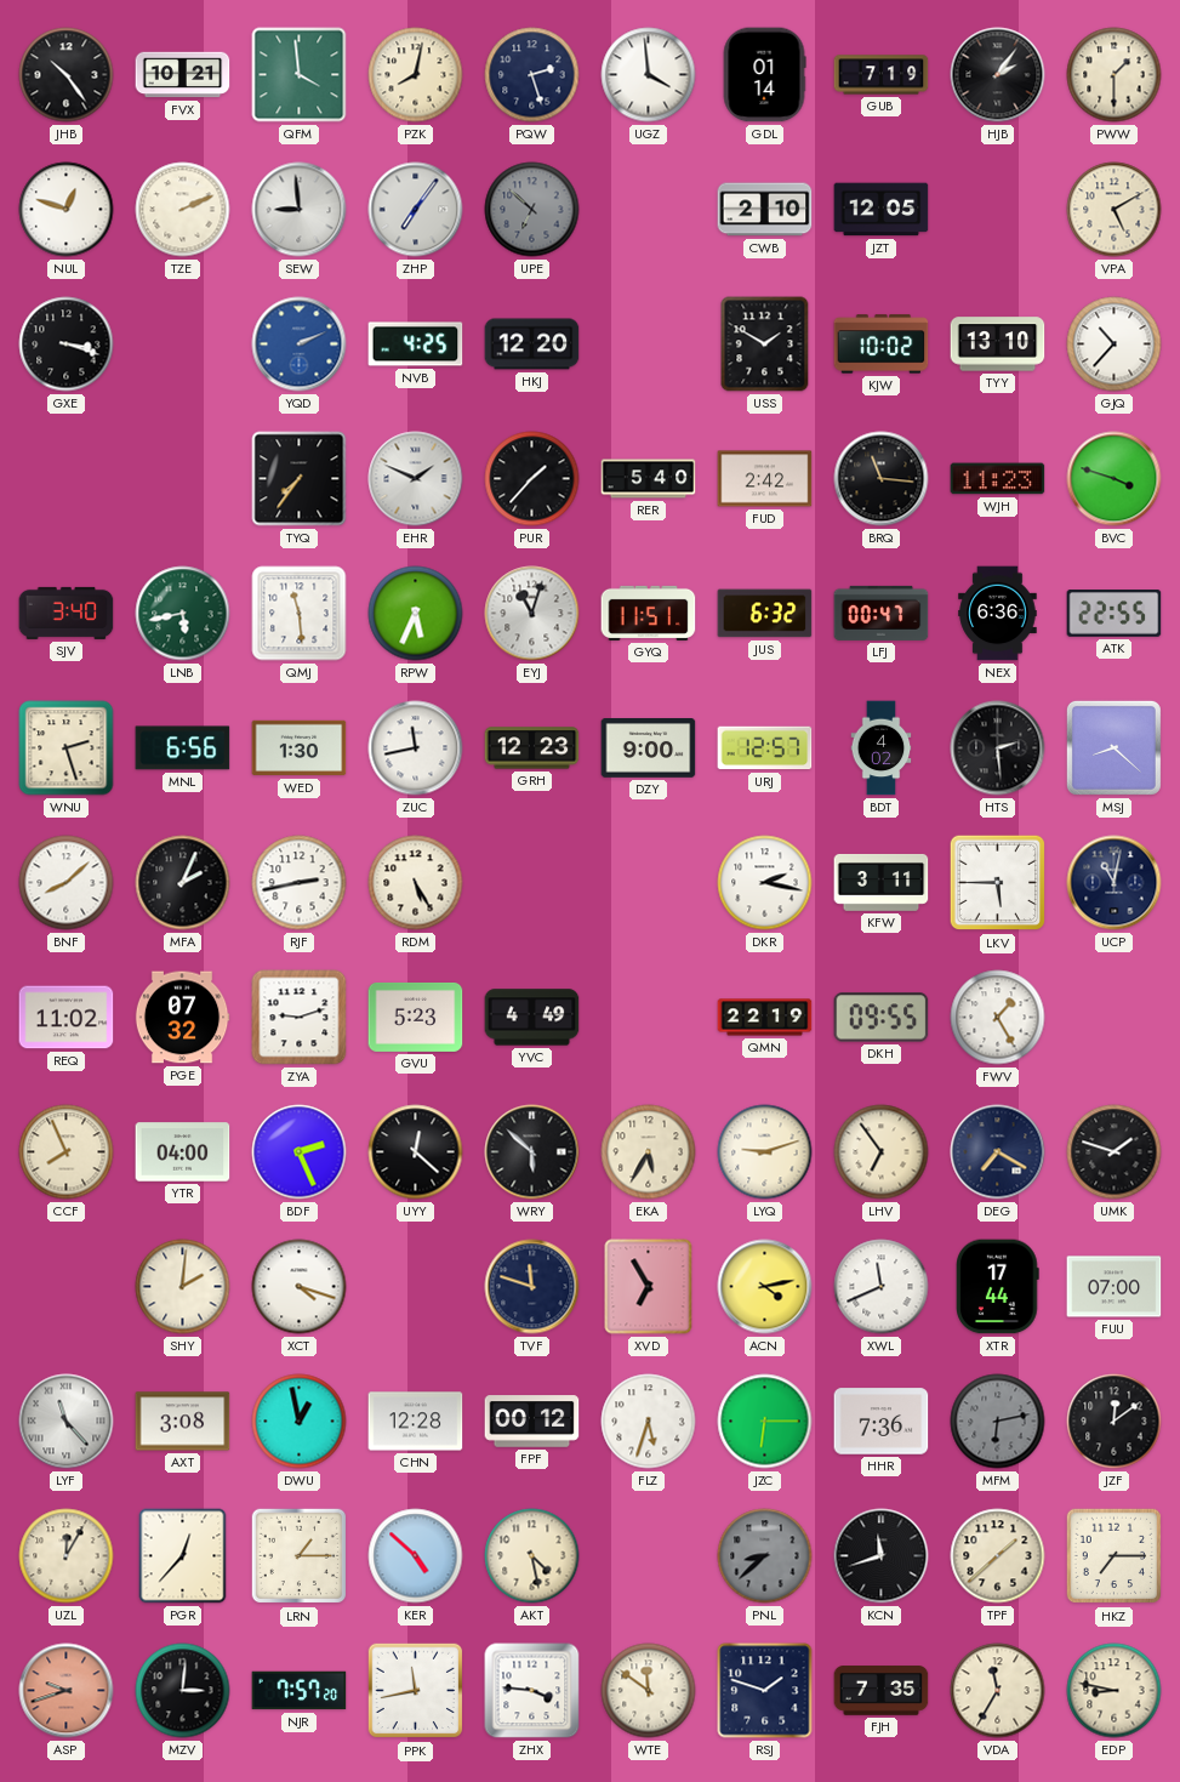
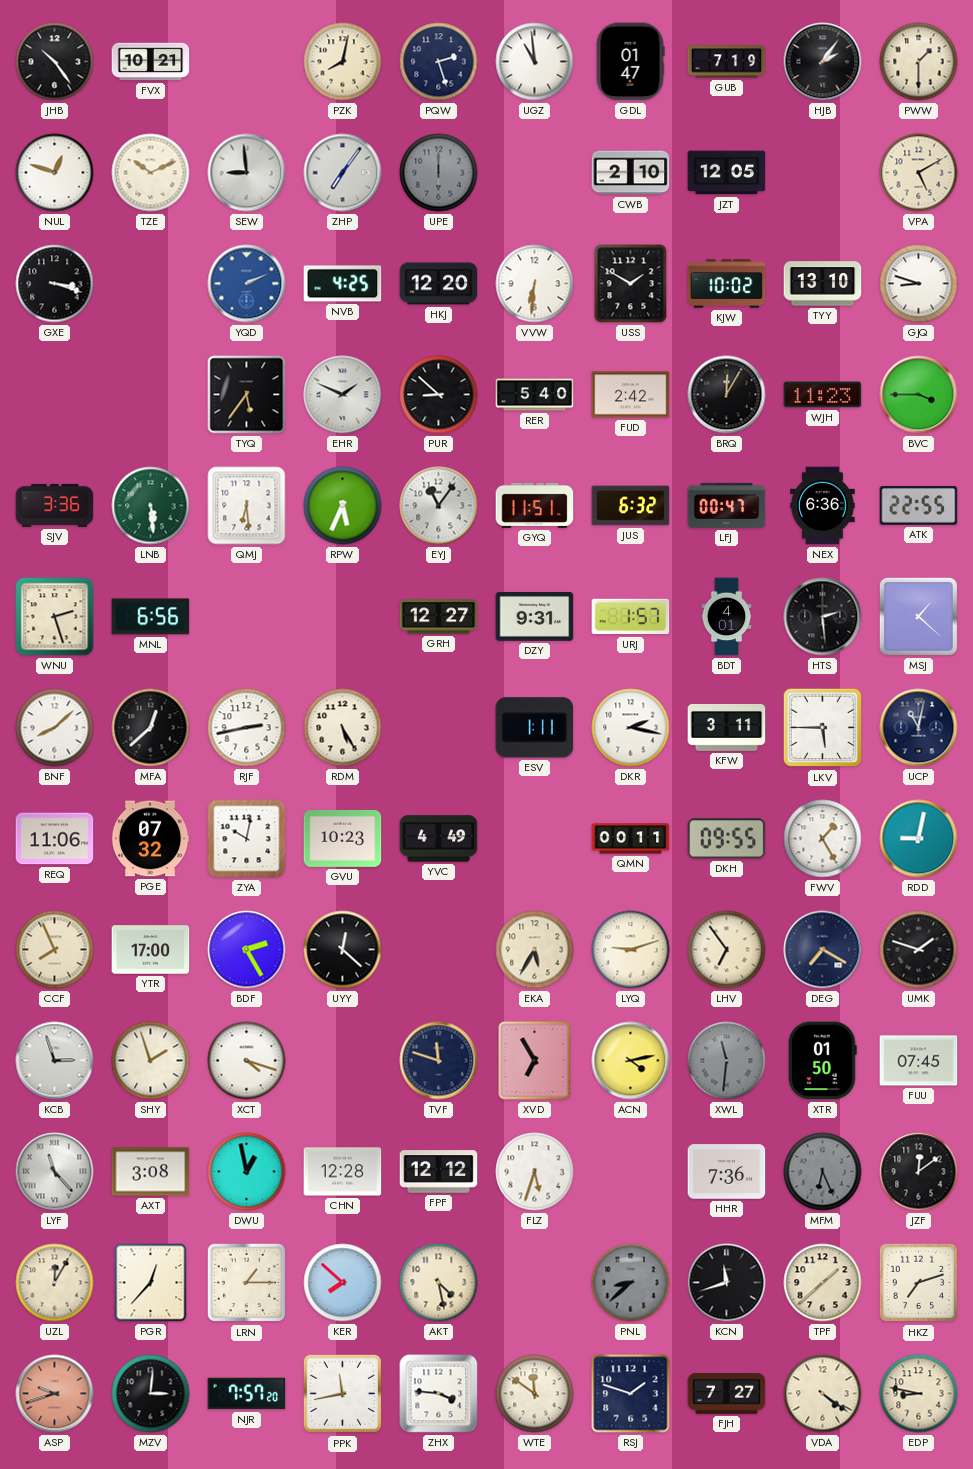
QFM: 3:59 -> none (300, 75)
UGZ: 3:59 -> 10:59 (535, 62)
GDL: 01:14 -> 01:47 (630, 62)
TZE: 2:11 -> 10:11 (151, 173)
UPE: 6:52 -> 6:00 (439, 173)
VVW: none -> 6:31 (535, 284)
GJQ: 10:37 -> 8:48 (919, 284)
TYQ: 7:36 -> 5:36 (247, 395)
PUR: 1:37 -> 8:52 (439, 395)
BRQ: 11:16 -> 12:05 (727, 395)
BVC: 3:48 -> 3:45 (919, 395)
SJV: 3:40 -> 3:36 (55, 505)
LNB: 5:43 -> 5:29 (151, 506)
QMJ: 11:29 -> 6:29 (247, 506)
EYJ: 11:03 -> 11:06 (439, 506)
WED: 1:30 -> none (300, 748)
ZUC: 11:43 -> none (416, 748)
GRH: 12:23 -> 12:27 (439, 617)
DZY: 9:00 -> 9:31 (535, 617)
URJ: 12:57 -> 1:57 (631, 617)
BDT: 4:02 -> 4:01 (727, 617)
MSJ: 8:22 -> 1:22 (918, 616)
MFA: 2:04 -> 12:38 (151, 728)
ESV: none -> 1:11 (535, 728)
REQ: 11:02 -> 11:06 (55, 839)
ZYA: 9:12 -> 10:02 (247, 839)
GVU: 5:23 -> 10:23 (343, 838)
QMN: 22:19 -> 00:11 (631, 839)
RDD: none -> 9:02 (919, 839)
YTR: 04:00 -> 17:00 (151, 950)
BDF: 2:26 -> 2:25 (247, 950)
WRY: 5:52 -> none (532, 1152)
KCB: none -> 2:57 (55, 1061)
SHY: 2:01 -> 1:57 (151, 1061)
XWL: 11:41 -> 11:31 (727, 1061)
XWL dial: white -> grey (727, 1061)
XTR: 17:44 -> 01:50 (823, 1061)
FUU: 07:00 -> 07:45 (919, 1061)
FPF: 00:12 -> 12:12 (439, 1172)
JZC: 6:15 -> none (765, 1422)
MFM: 6:13 -> 6:26 (823, 1172)
KER: 4:52 -> 7:52 (343, 1283)
HKZ: 7:15 -> 7:12 (919, 1283)
FJH: 7:35 -> 7:27 (727, 1394)
VDA: 11:35 -> 4:21 (823, 1394)
